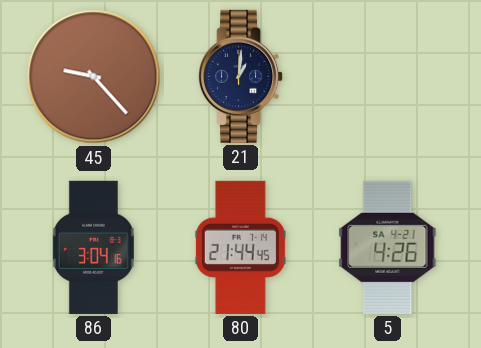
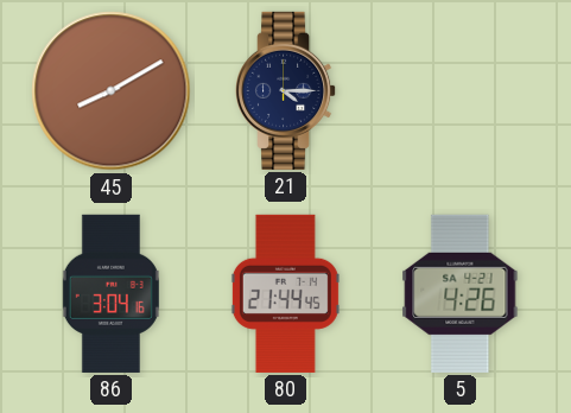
45: 9:23 -> 8:10 (112, 91)
21: 1:01 -> 4:15 (287, 90)
